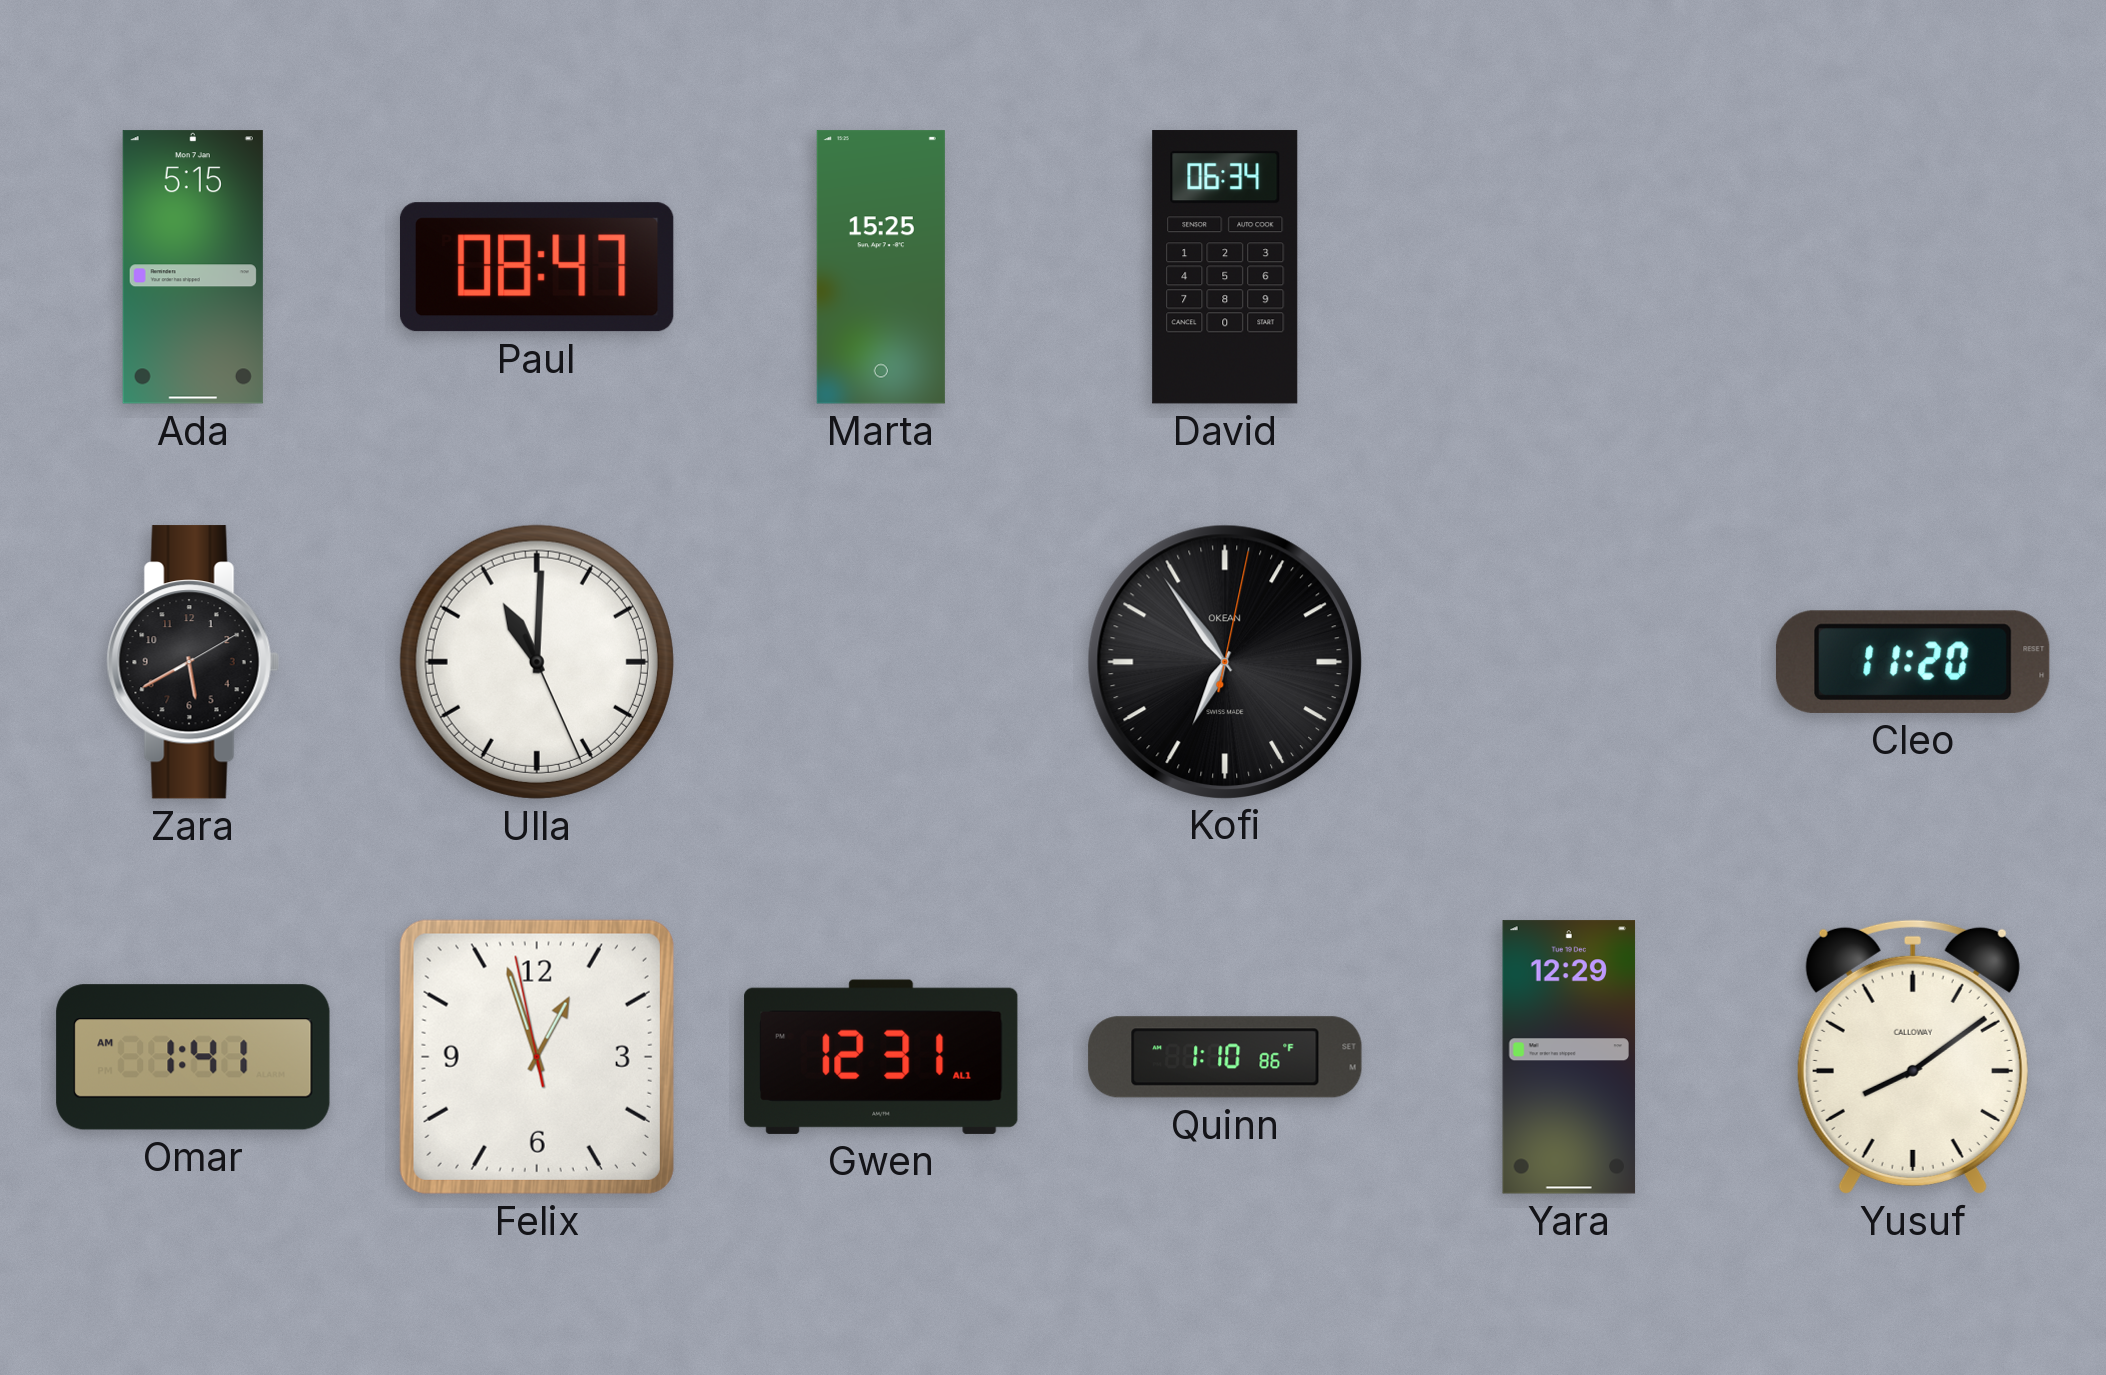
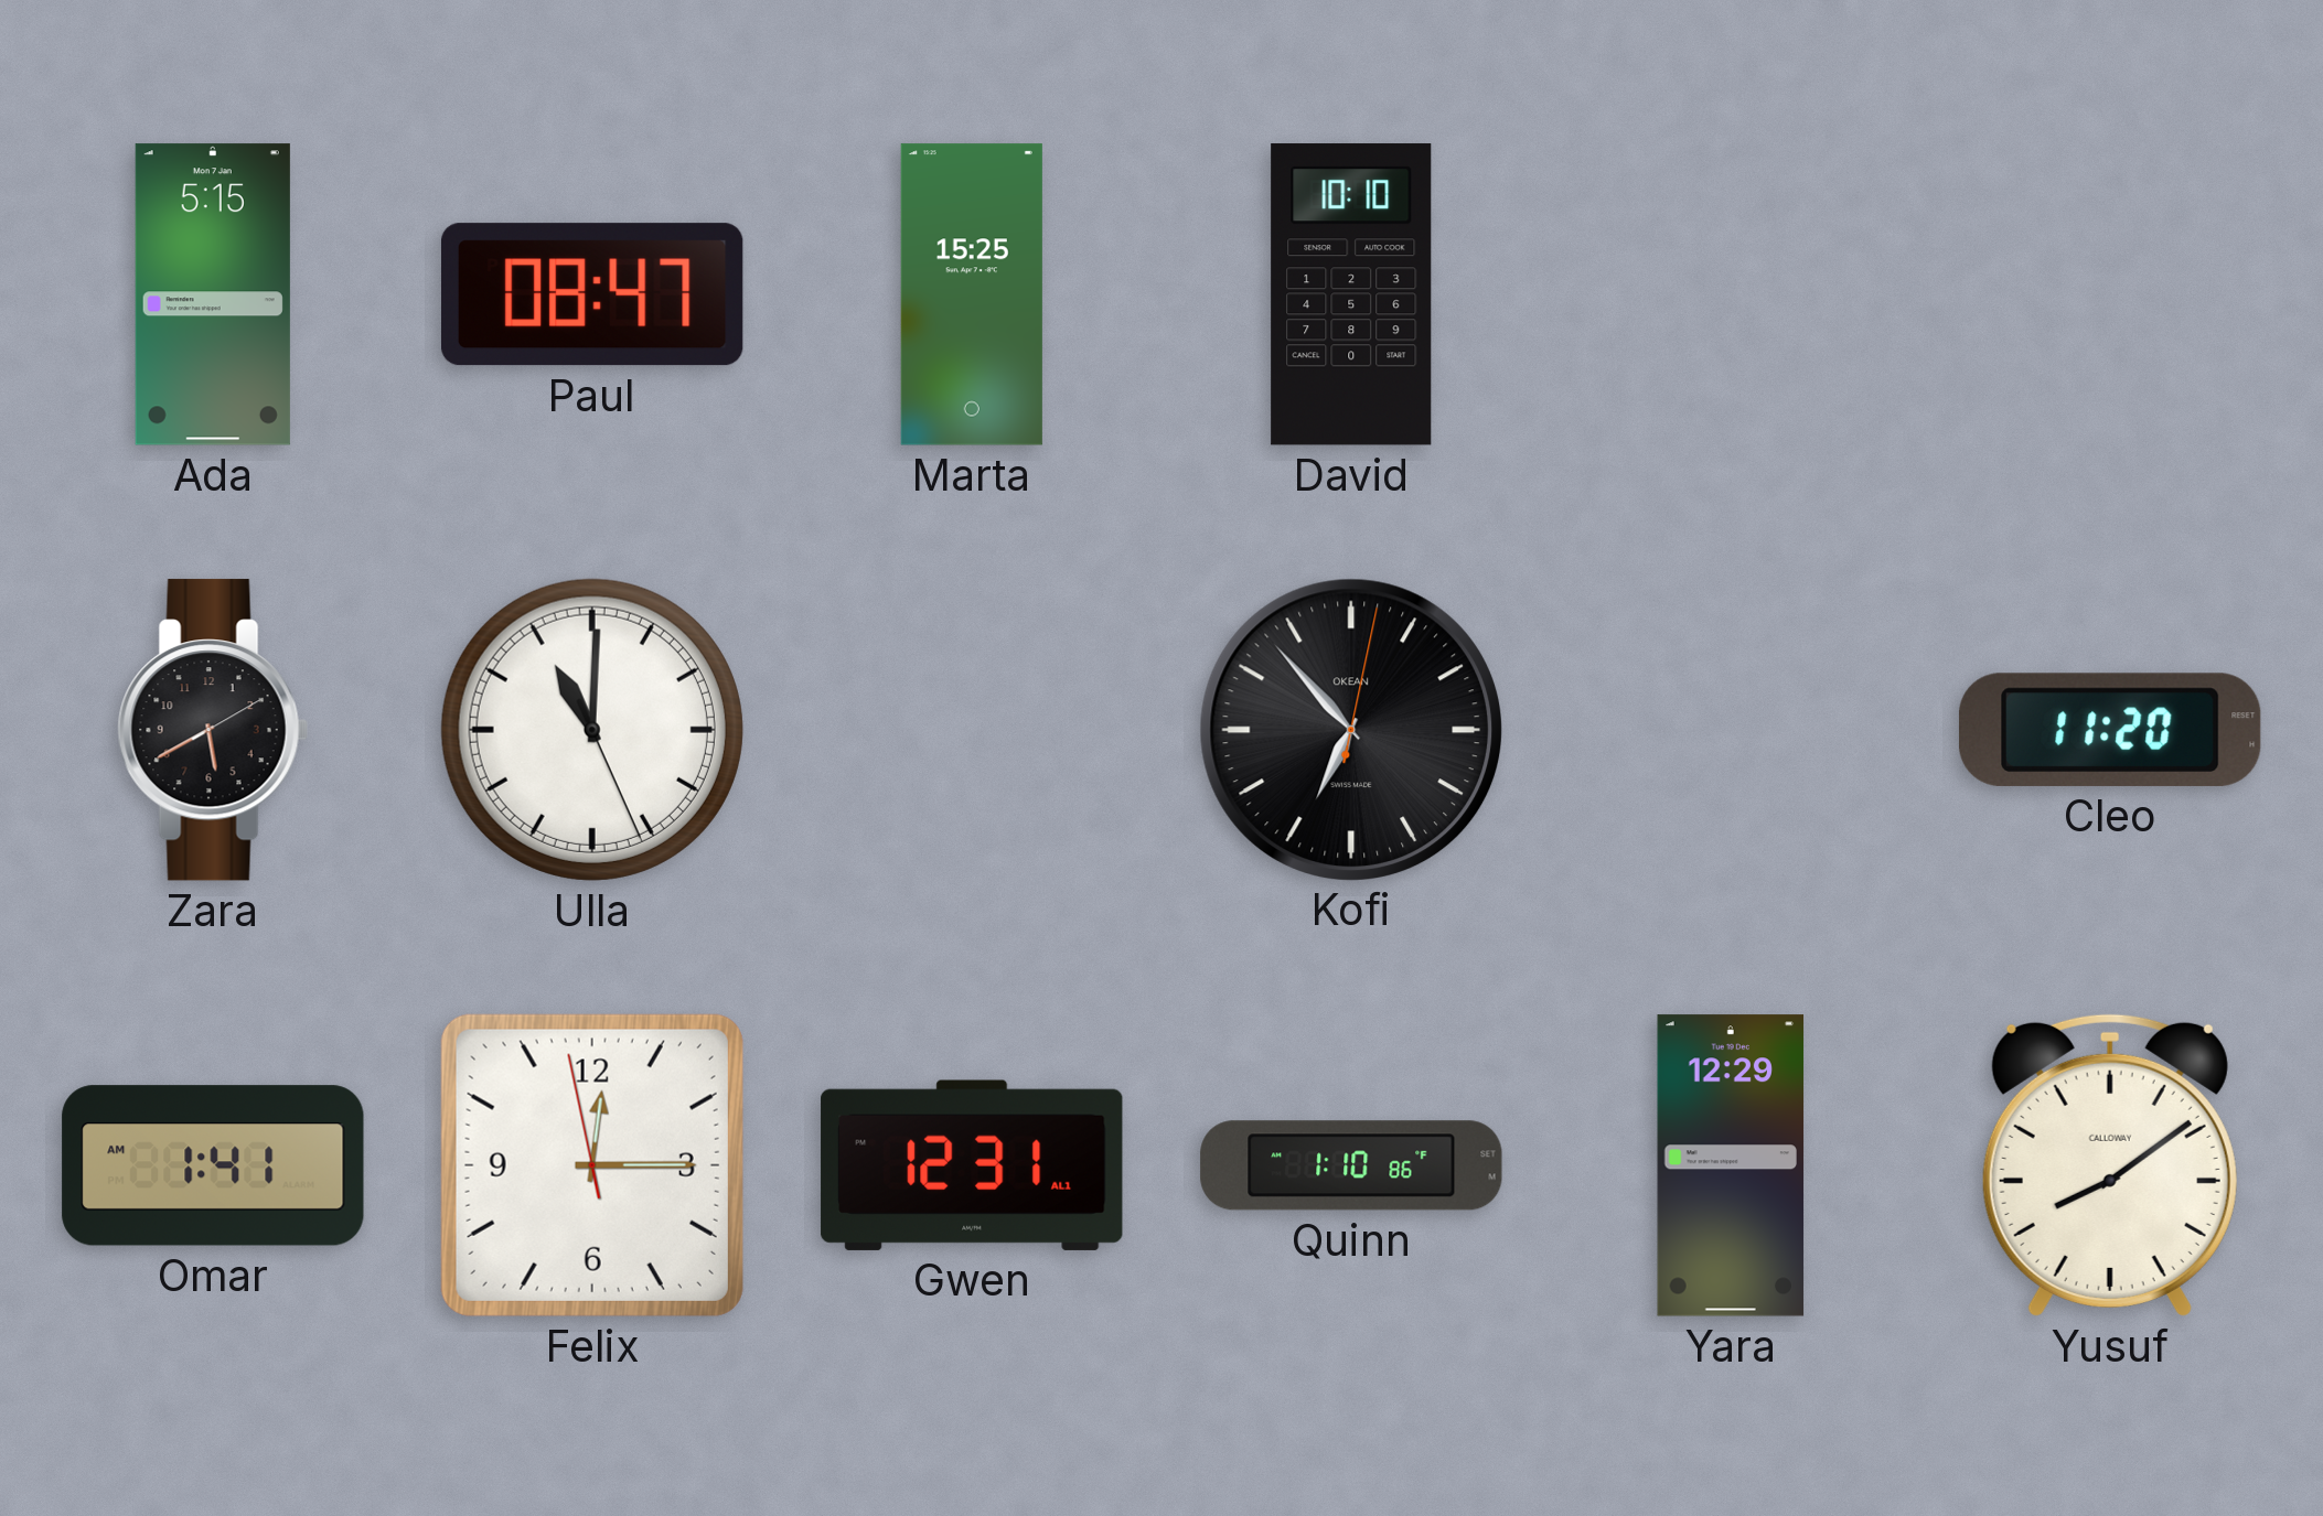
David: 06:34 -> 10:10 (1351, 294)
Kofi: 6:54 -> 6:53 (1350, 729)
Felix: 12:56 -> 12:14 (592, 1165)
